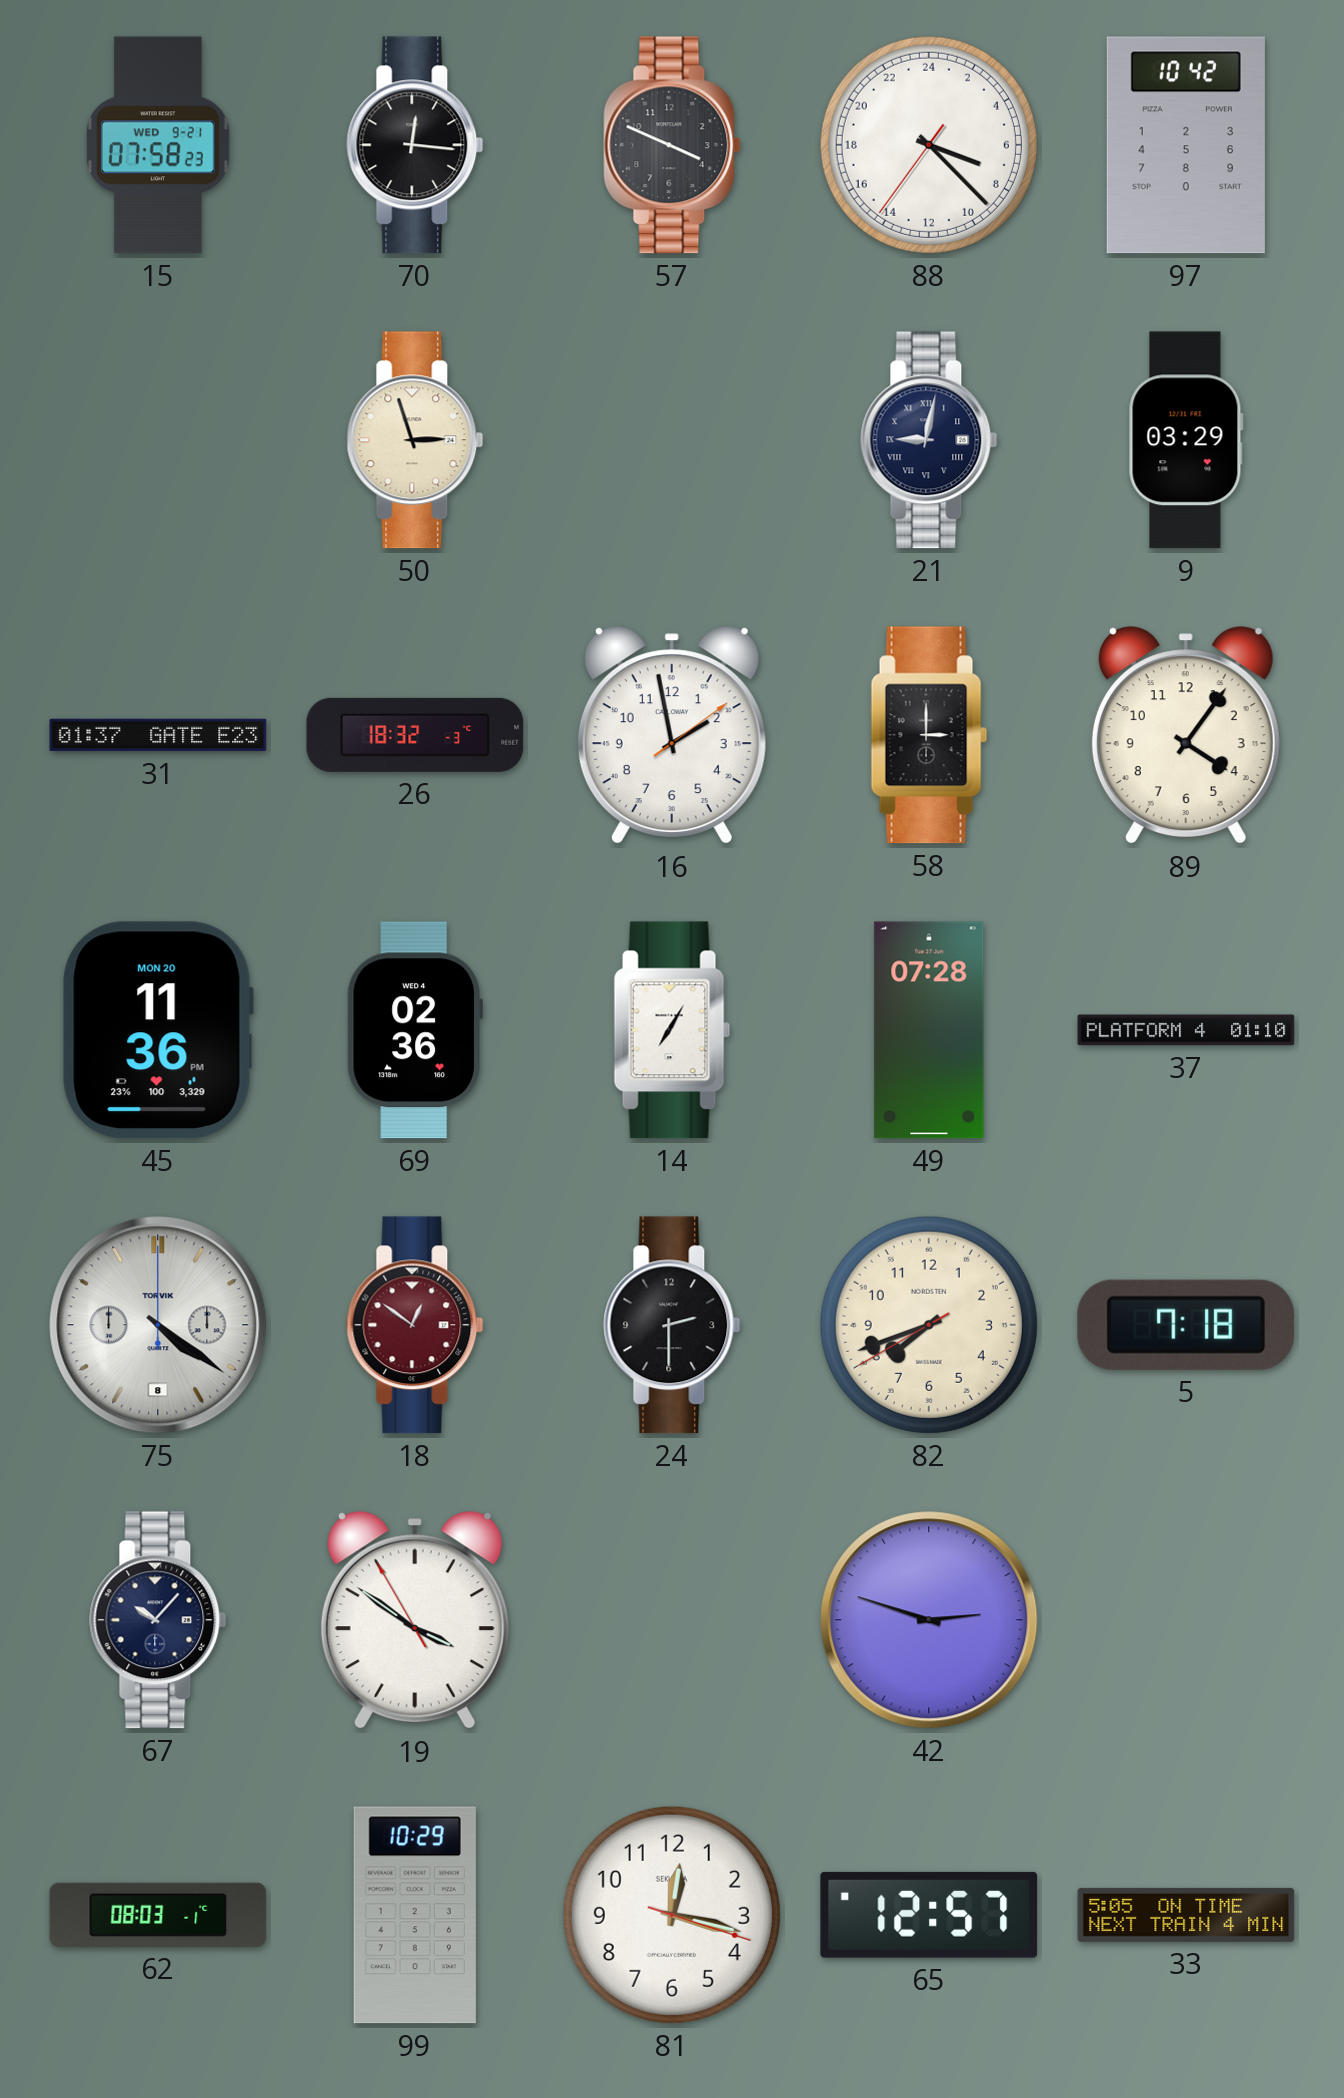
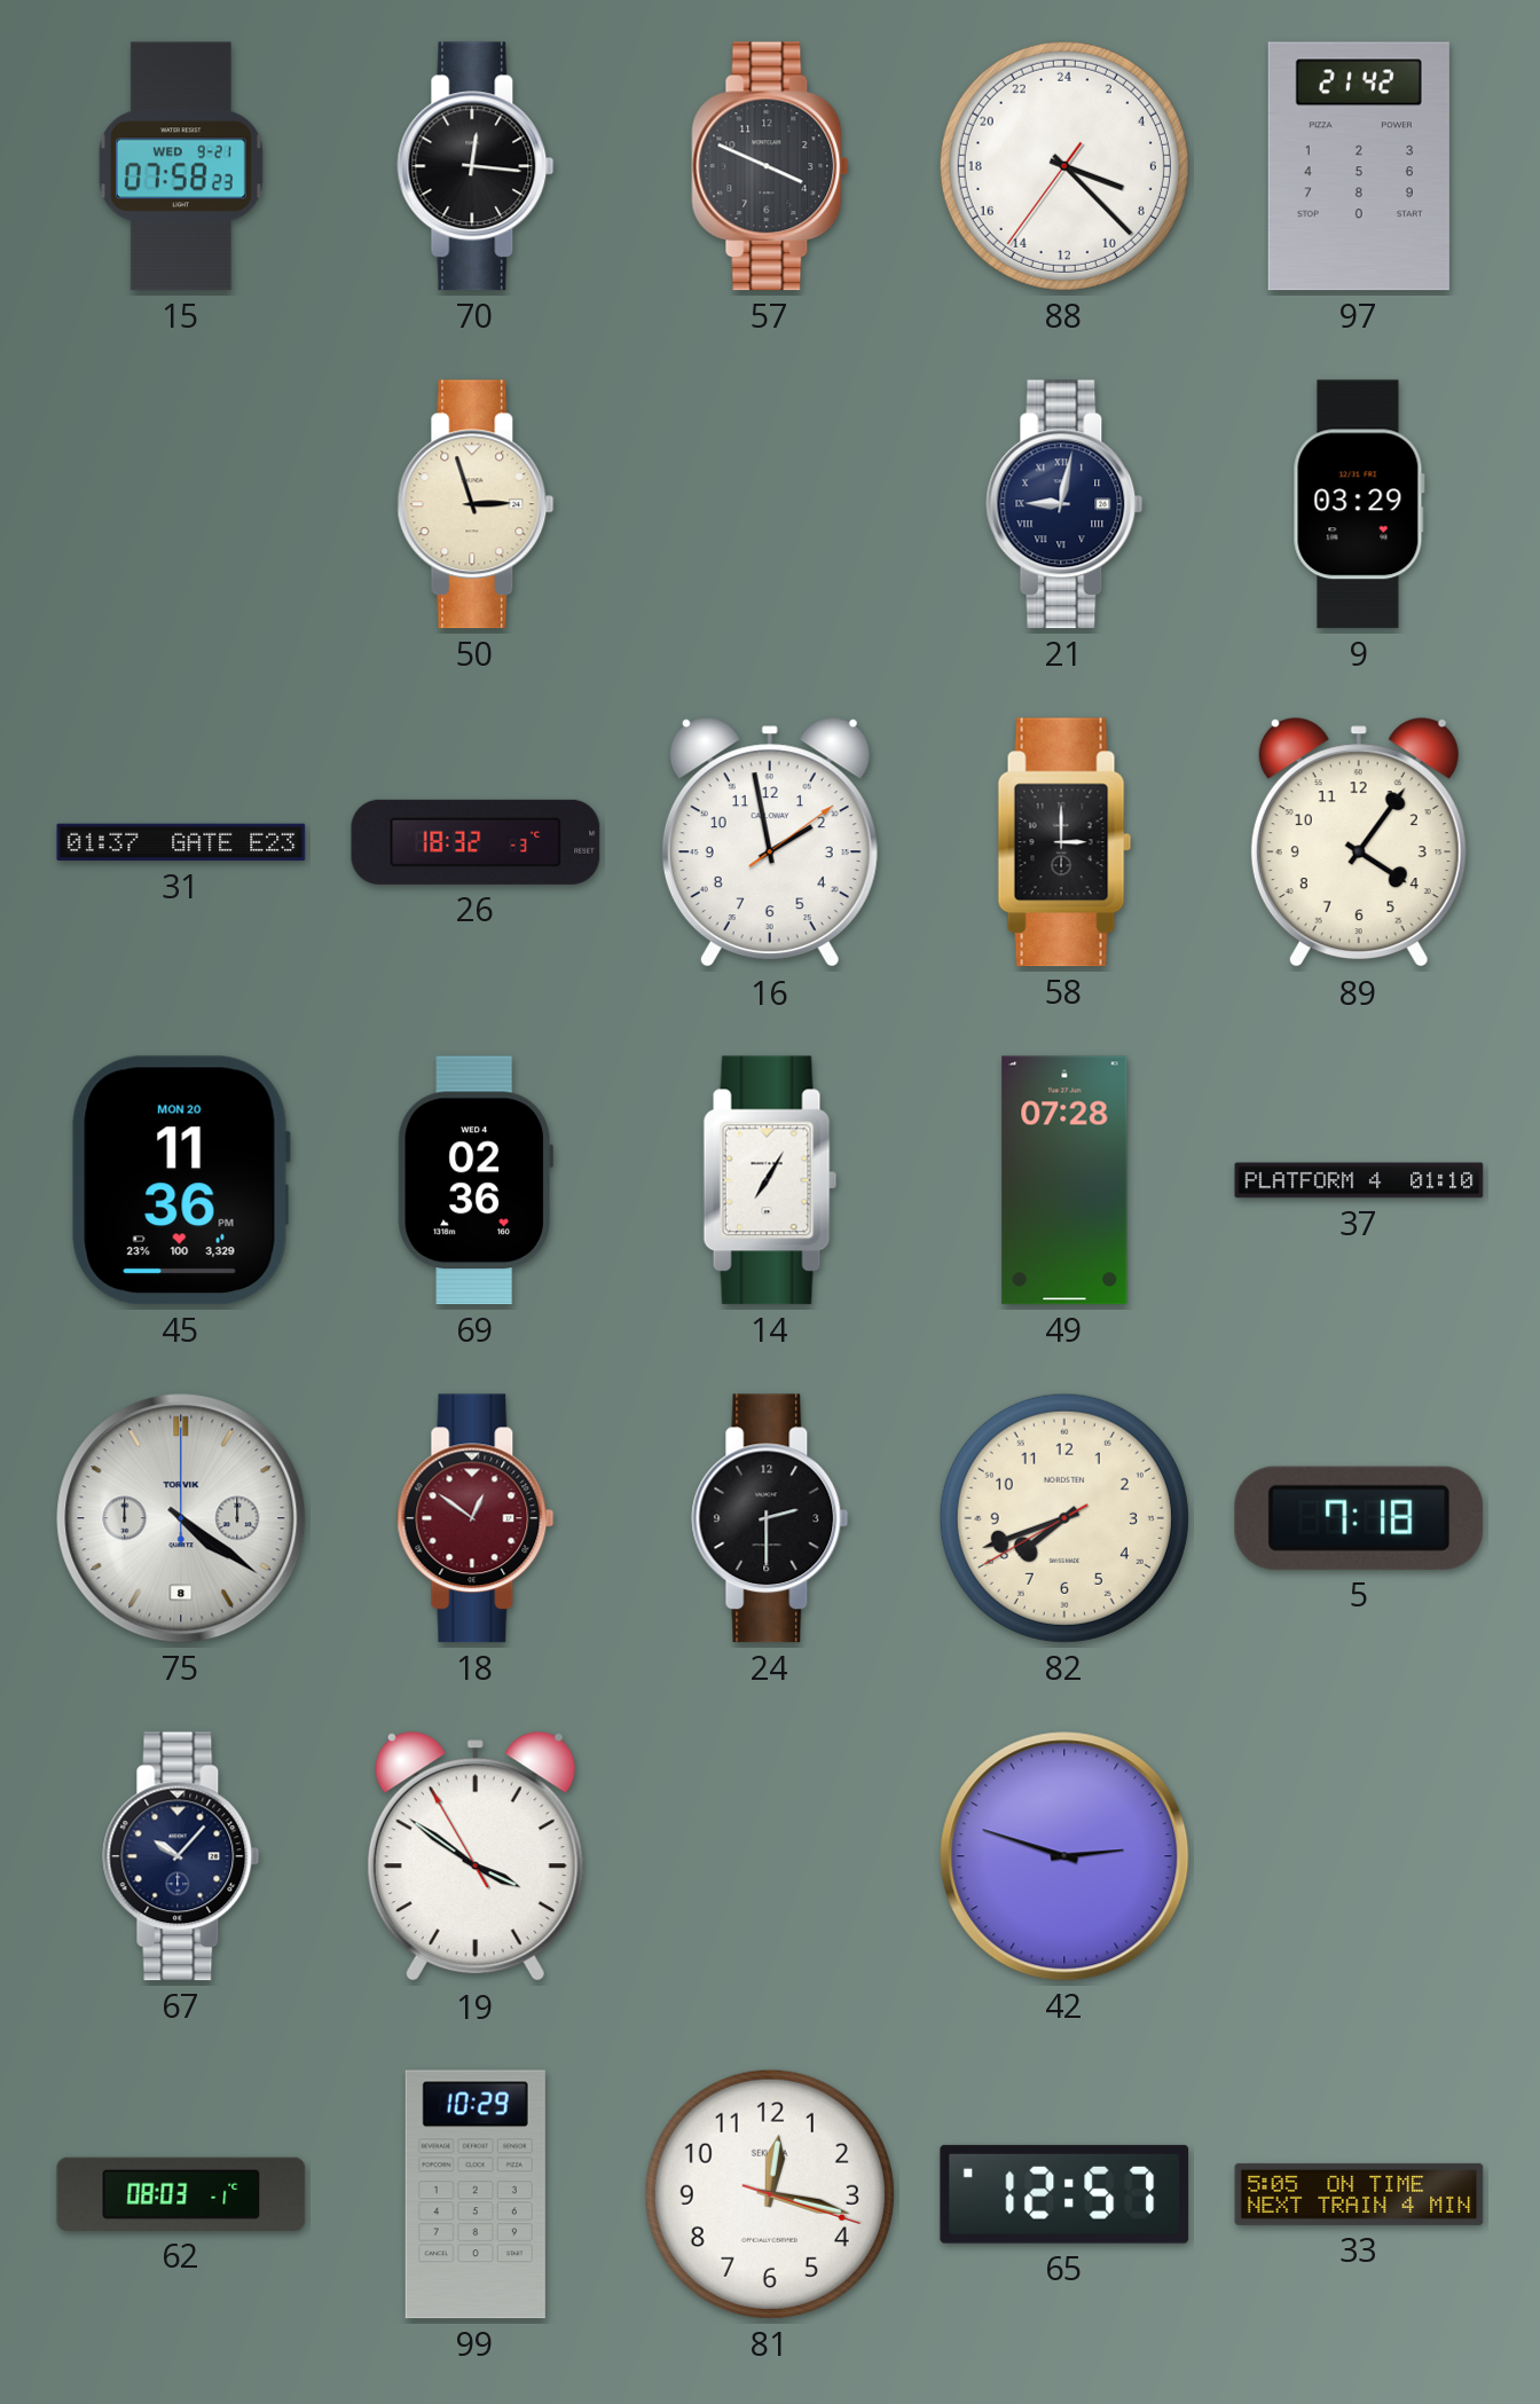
97: 10:42 -> 21:42 (1359, 166)
